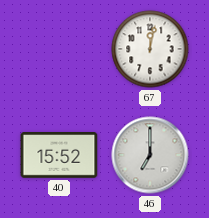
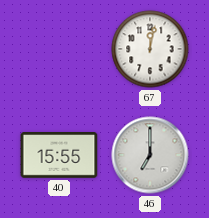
40: 15:52 -> 15:55 (59, 155)
